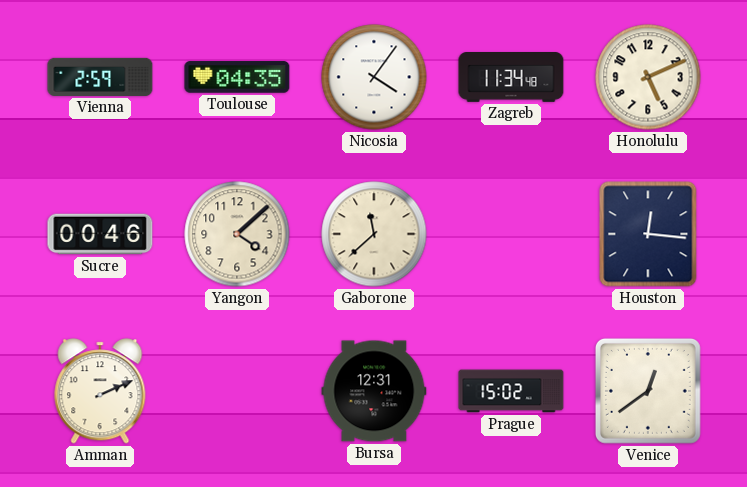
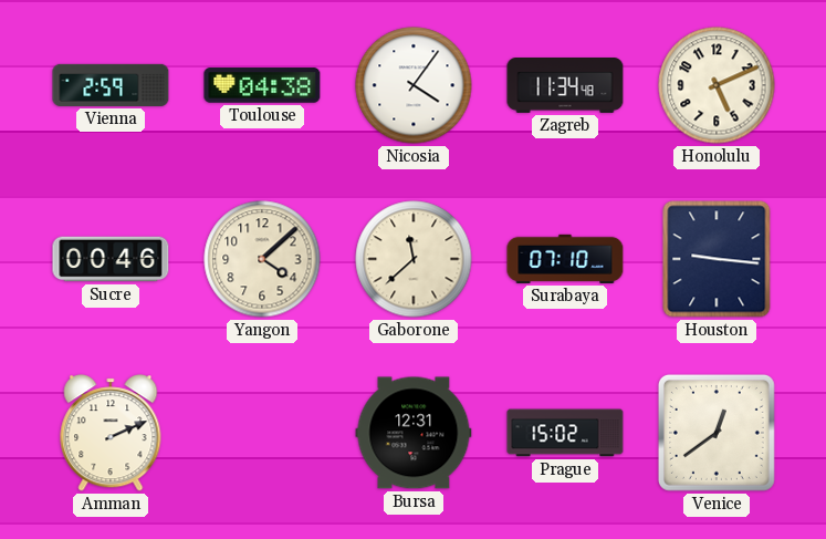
Toulouse: 04:35 -> 04:38 (262, 85)
Surabaya: none -> 07:10 (565, 259)
Houston: 12:16 -> 9:16 (717, 259)
